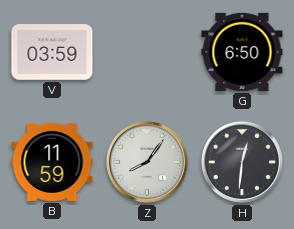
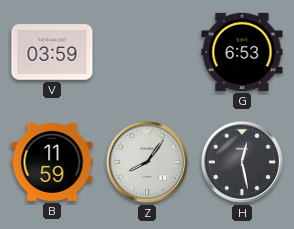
G: 6:50 -> 6:53 (242, 52)
H: 12:31 -> 12:28 (242, 162)
